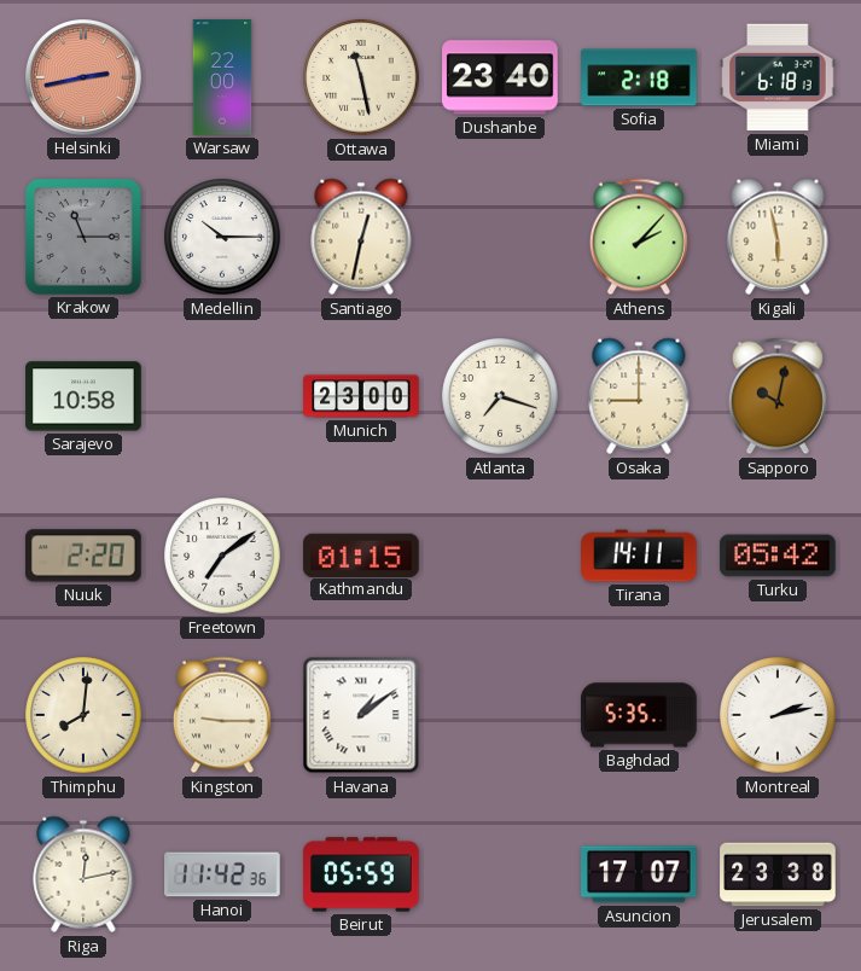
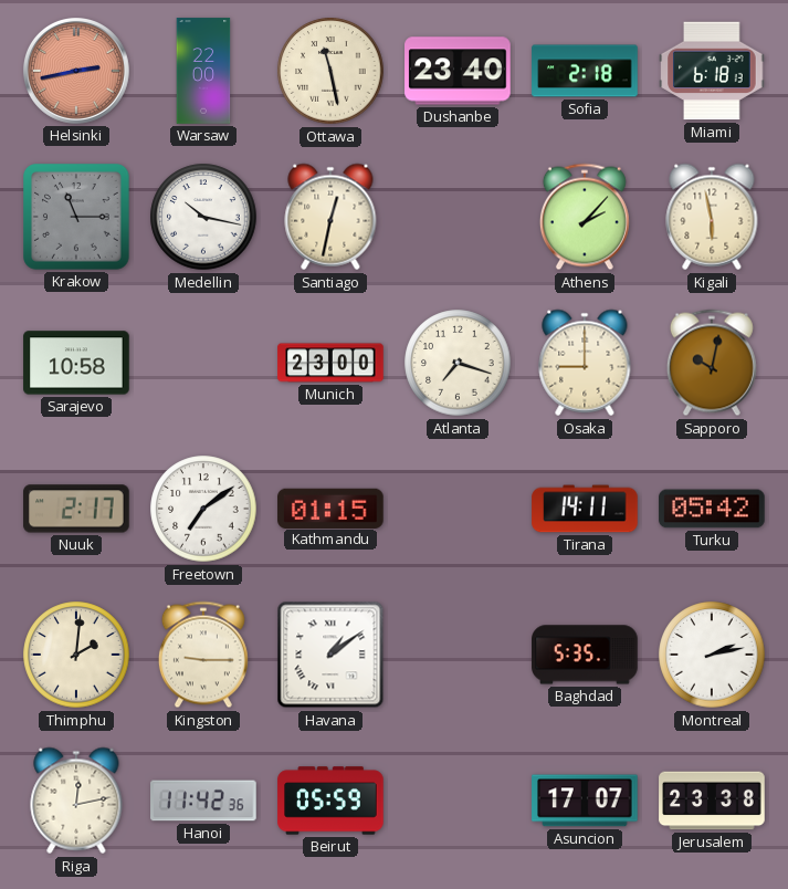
Medellin: 10:15 -> 10:17 (203, 217)
Nuuk: 2:20 -> 2:17 (76, 509)
Thimphu: 8:01 -> 2:01 (76, 655)
